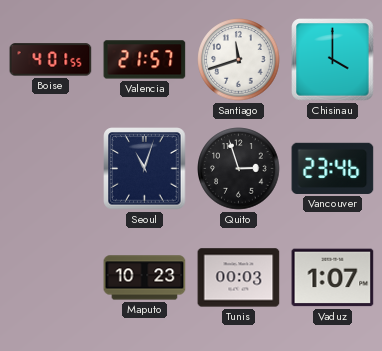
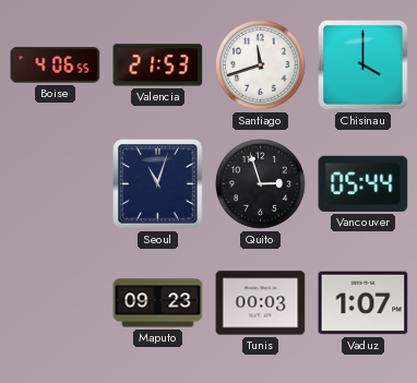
Boise: 4:01 -> 4:06 (56, 65)
Valencia: 21:57 -> 21:53 (158, 65)
Vancouver: 23:46 -> 05:44 (364, 183)
Maputo: 10:23 -> 09:23 (158, 303)
